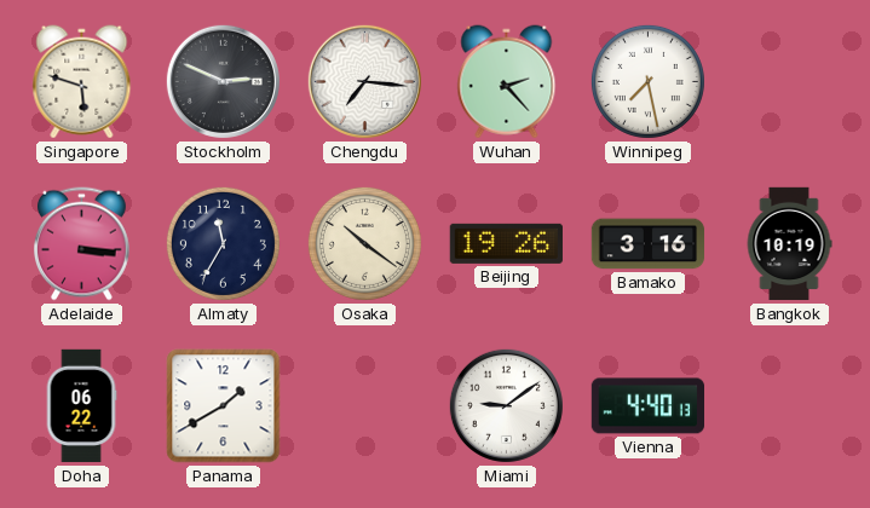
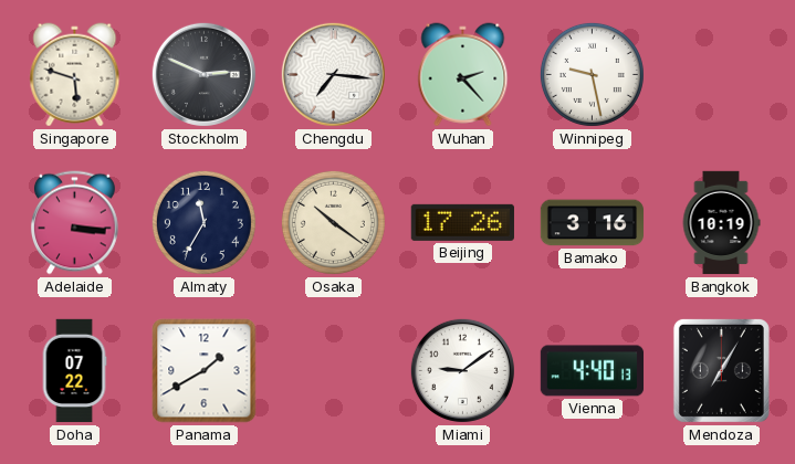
Winnipeg: 7:28 -> 9:28 (592, 74)
Beijing: 19:26 -> 17:26 (462, 222)
Doha: 06:22 -> 07:22 (74, 371)
Mendoza: none -> 7:05 (721, 370)
